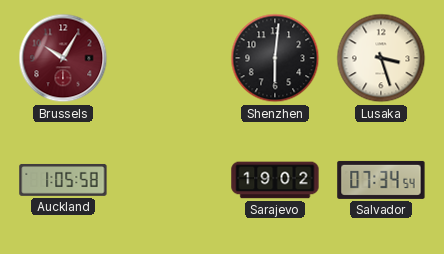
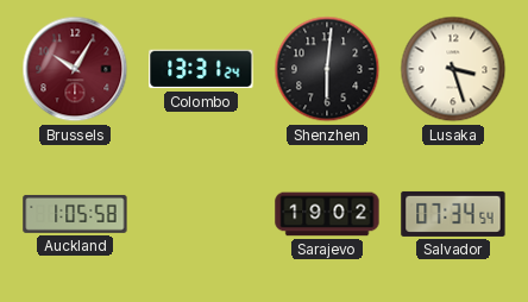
Colombo: none -> 13:31 (201, 69)
